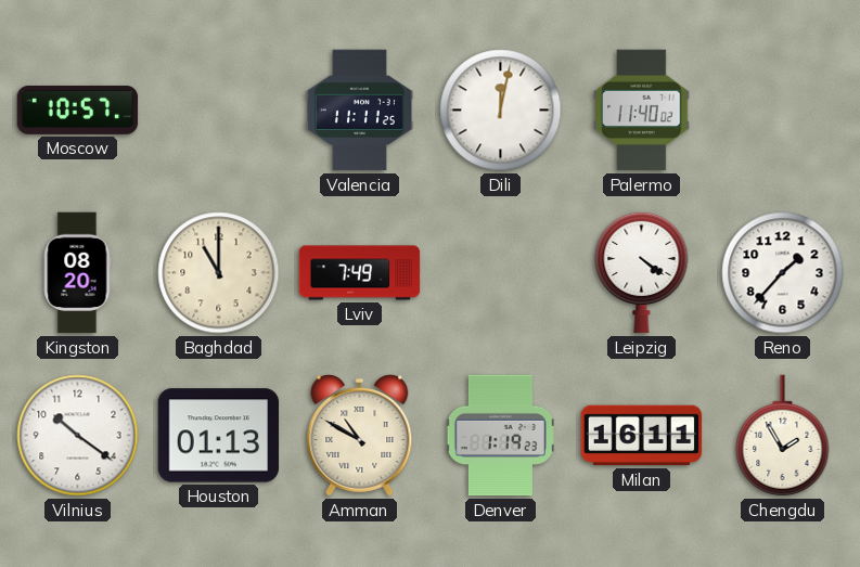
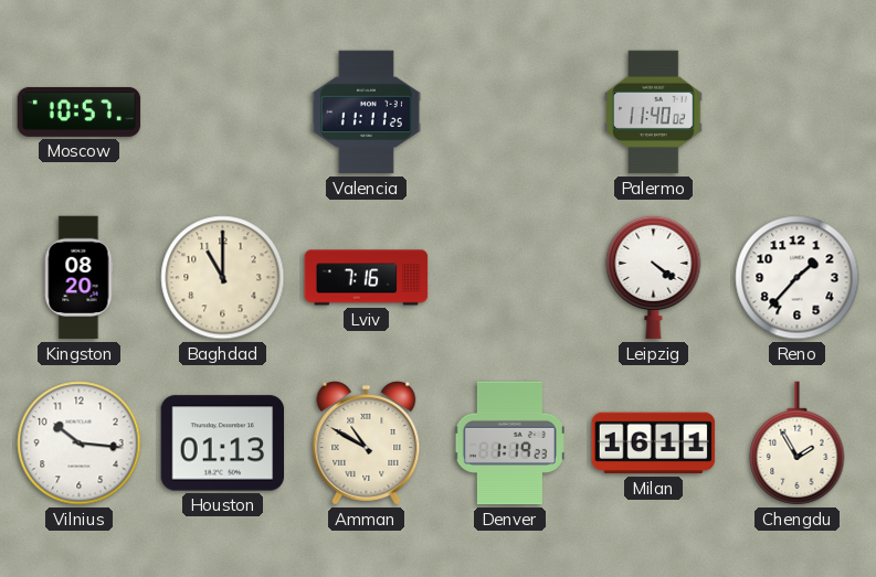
Dili: 12:02 -> none (501, 111)
Lviv: 7:49 -> 7:16 (367, 278)
Vilnius: 10:21 -> 10:16 (80, 444)
